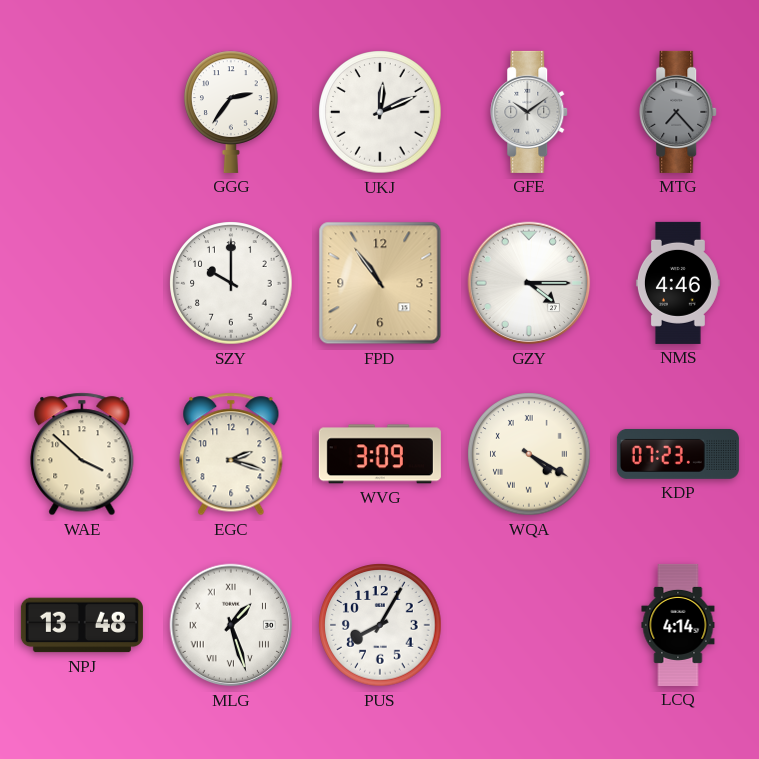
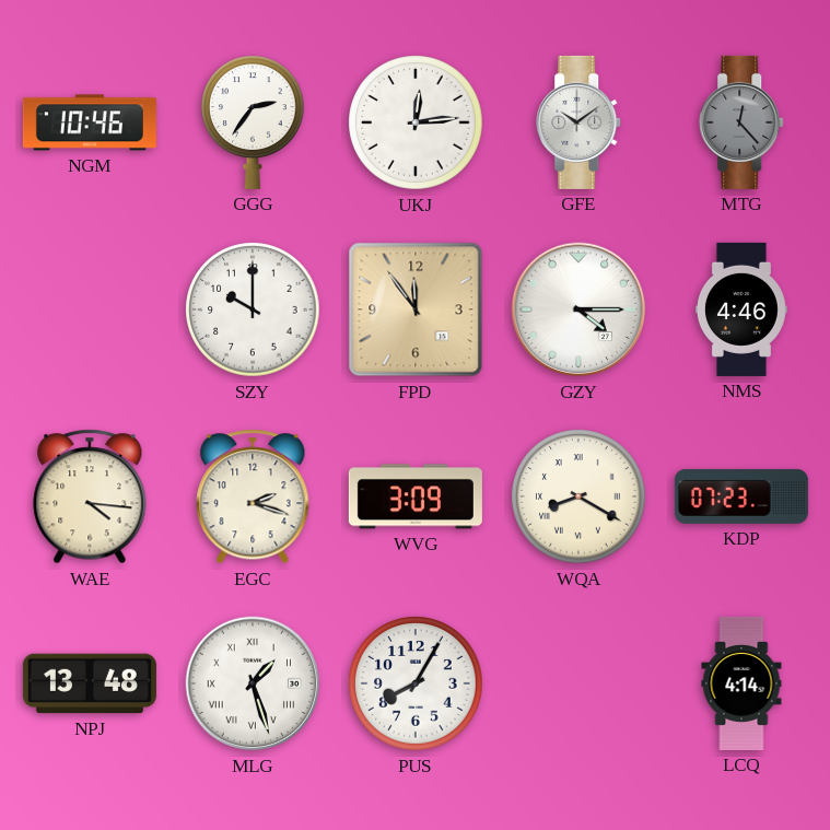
NGM: none -> 10:46 (90, 122)
UKJ: 12:11 -> 12:14 (416, 122)
MTG: 7:23 -> 12:23 (743, 122)
FPD: 10:54 -> 11:54 (416, 309)
WAE: 3:52 -> 4:16 (90, 496)
WQA: 4:20 -> 8:20 (578, 496)
